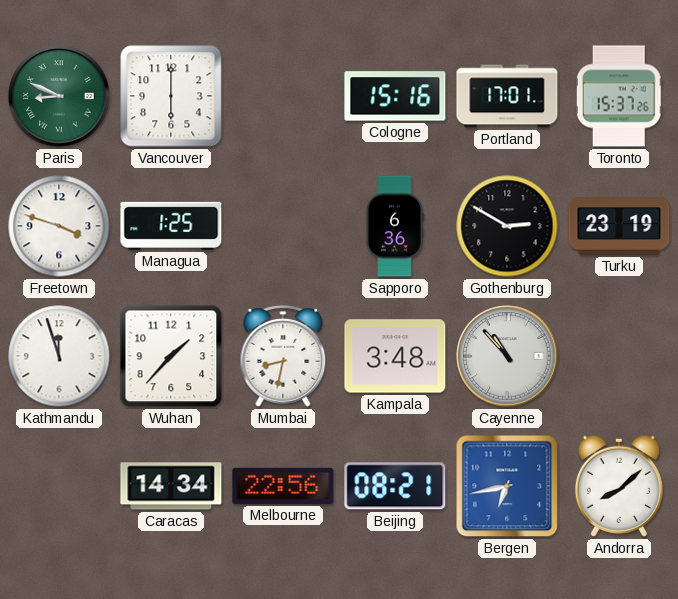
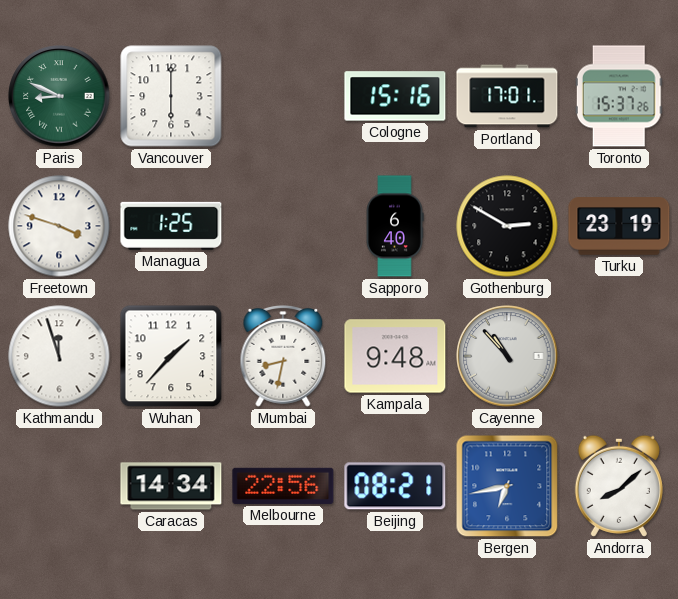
Sapporo: 6:36 -> 6:40 (395, 226)
Kampala: 3:48 -> 9:48 (395, 356)
